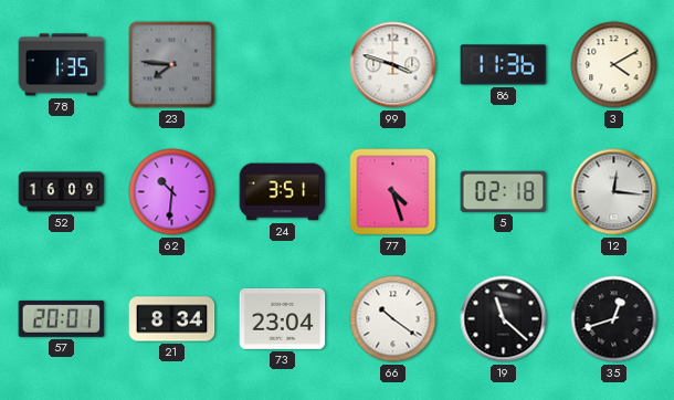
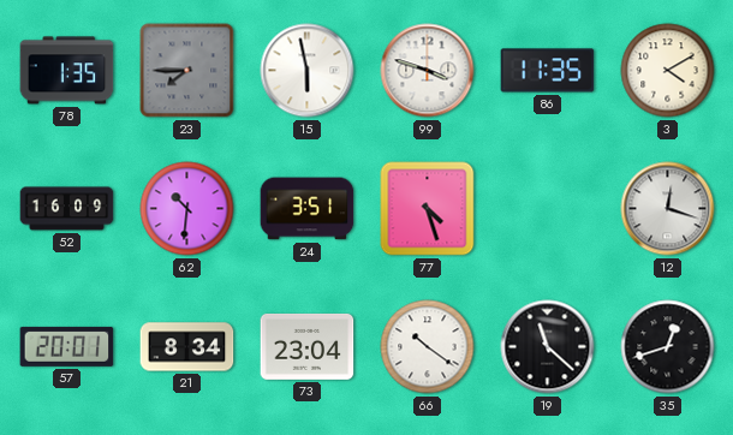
23: 7:46 -> 7:45 (187, 71)
15: none -> 5:58 (308, 71)
86: 11:36 -> 11:35 (548, 71)
5: 02:18 -> none (504, 191)
12: 12:16 -> 12:18 (668, 209)
